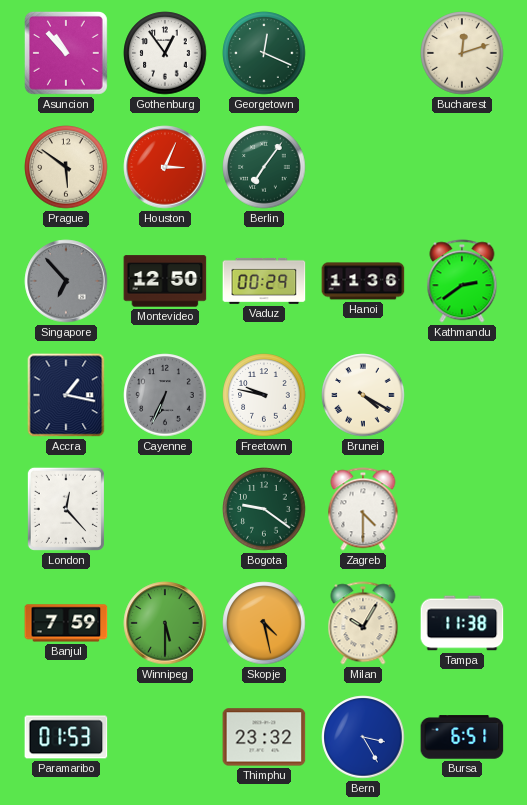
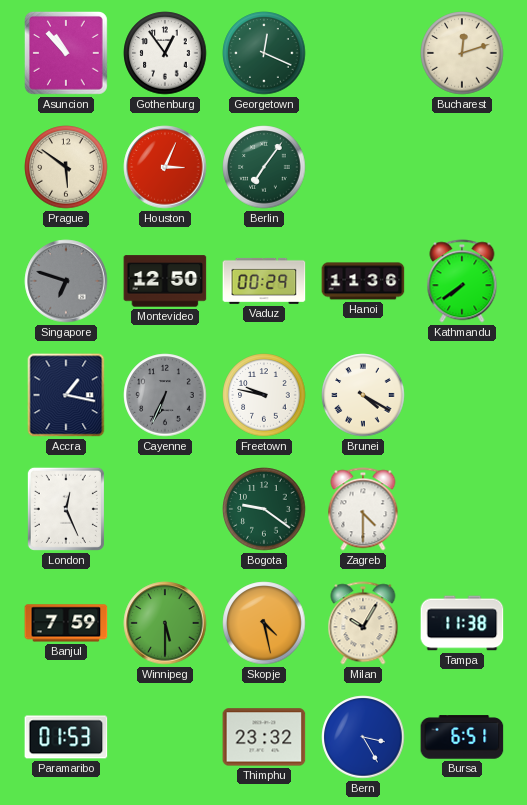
Singapore: 6:53 -> 6:48 (66, 281)
Kathmandu: 2:39 -> 7:39 (462, 281)
London: 12:23 -> 12:26 (66, 509)
